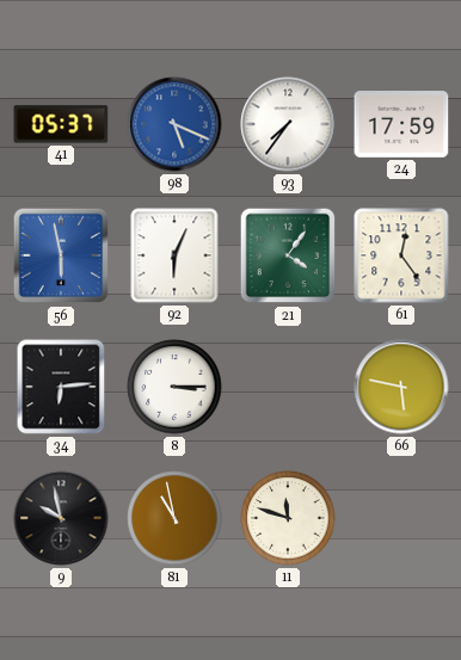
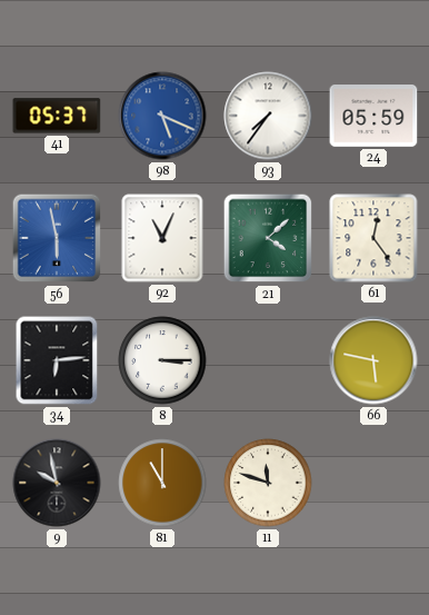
24: 17:59 -> 05:59 (373, 117)
92: 6:04 -> 11:04 (162, 238)
21: 4:06 -> 4:08 (268, 238)
81: 10:58 -> 11:00 (162, 483)
